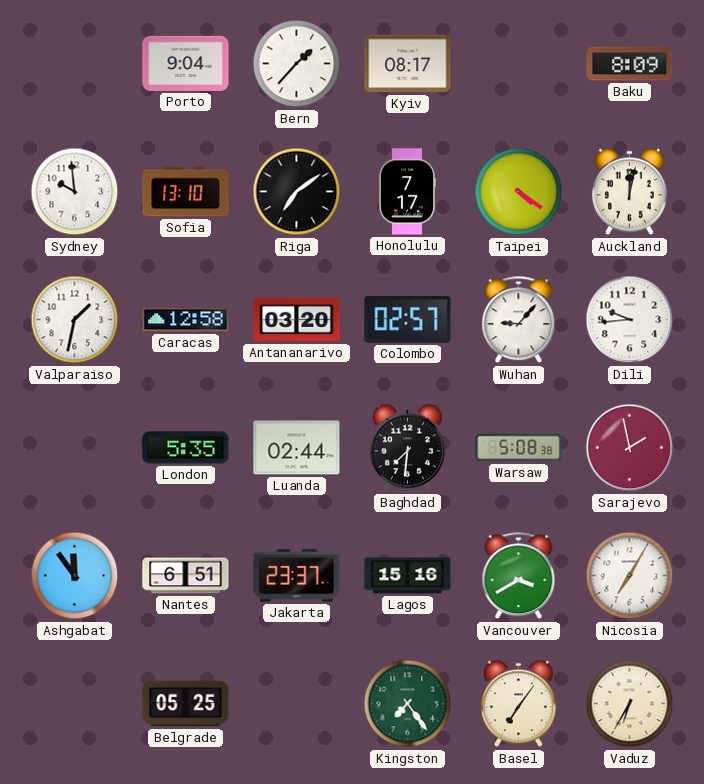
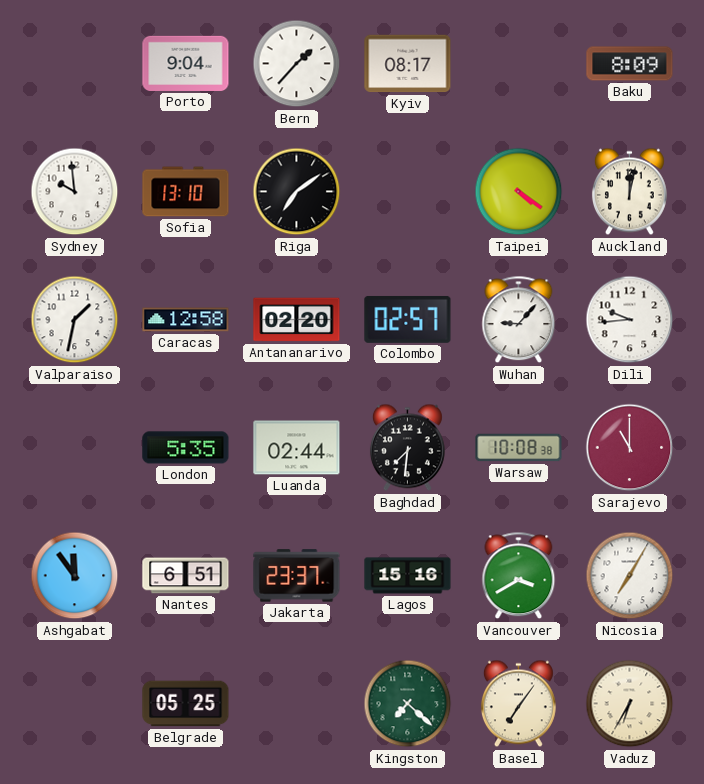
Honolulu: 7:17 -> none (407, 192)
Antananarivo: 03:20 -> 02:20 (297, 320)
Warsaw: 5:08 -> 10:08 (519, 448)
Sarajevo: 1:58 -> 11:00 (630, 448)
Kingston: 7:24 -> 7:22 (408, 704)
